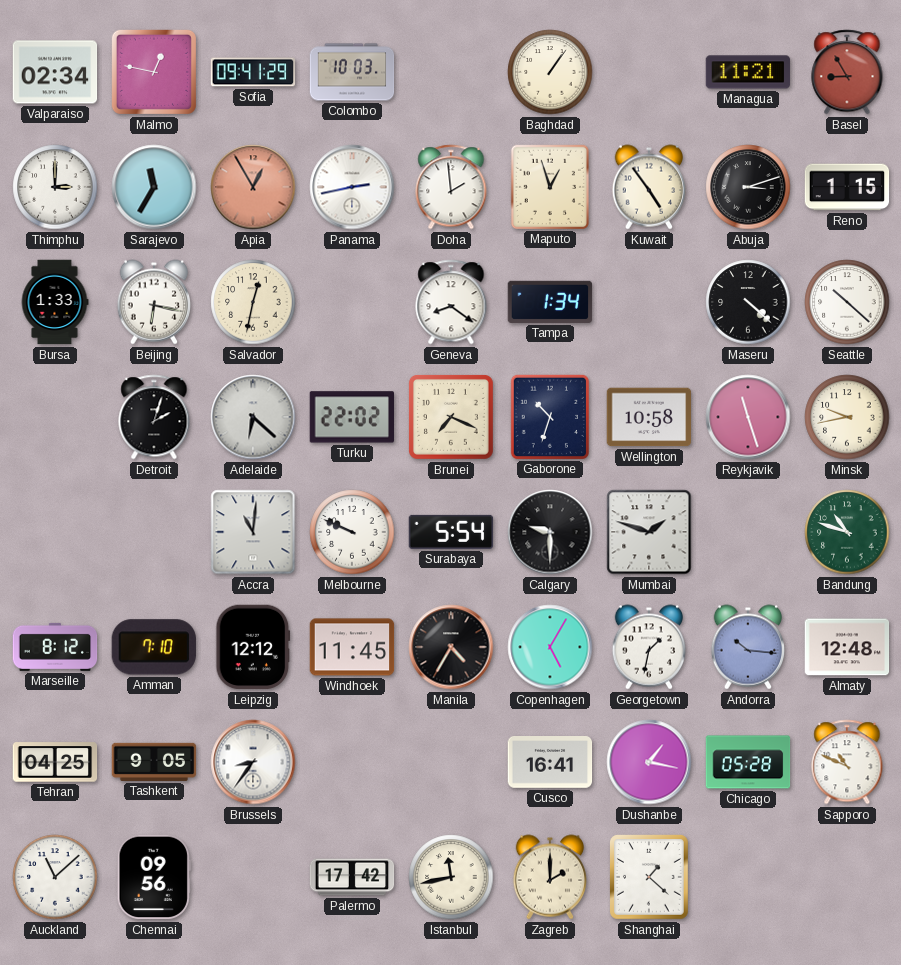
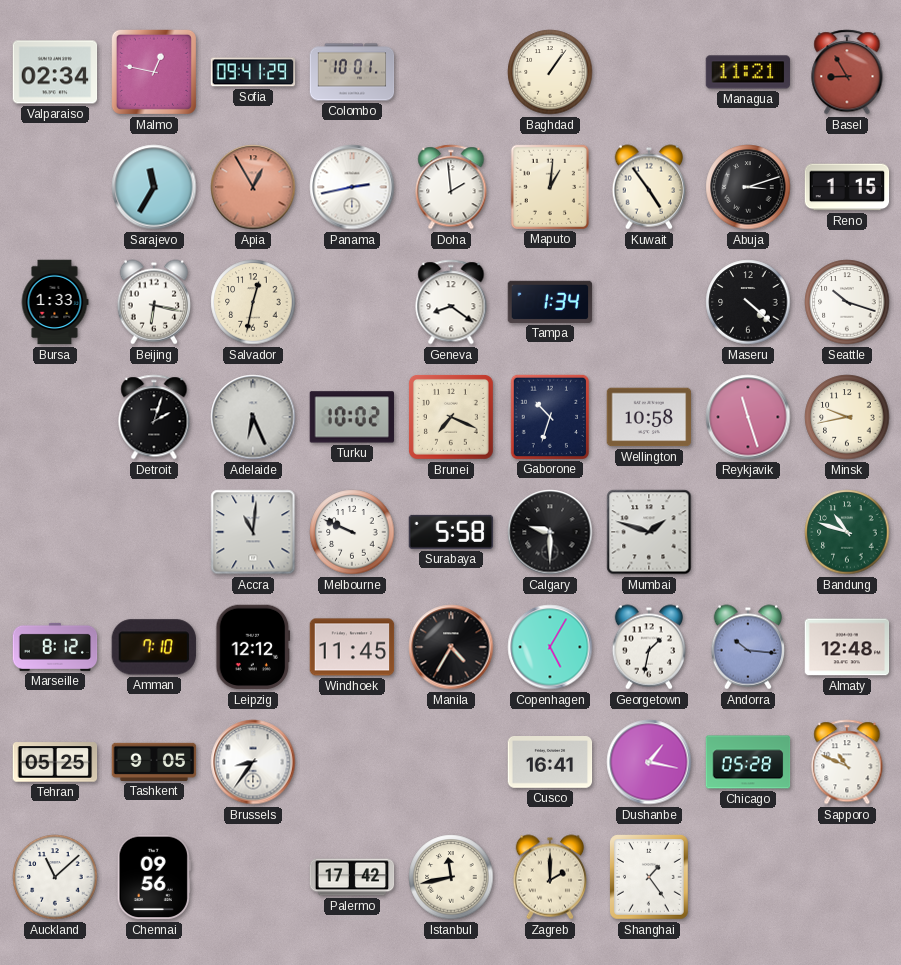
Colombo: 10:03 -> 10:01 (352, 72)
Thimphu: 3:00 -> none (55, 187)
Maputo: 12:57 -> 1:01 (549, 186)
Seattle: 10:22 -> 10:18 (847, 302)
Adelaide: 6:22 -> 6:26 (253, 417)
Turku: 22:02 -> 10:02 (351, 417)
Surabaya: 5:54 -> 5:58 (451, 532)
Tehran: 04:25 -> 05:25 (55, 762)
Shanghai: 1:22 -> 1:24 (650, 878)
